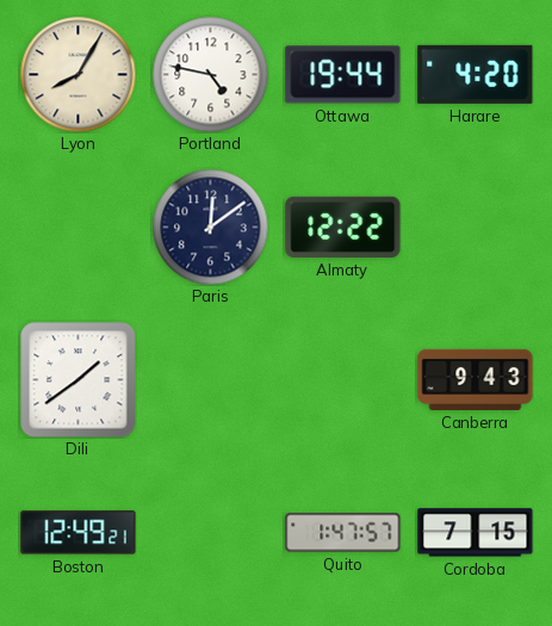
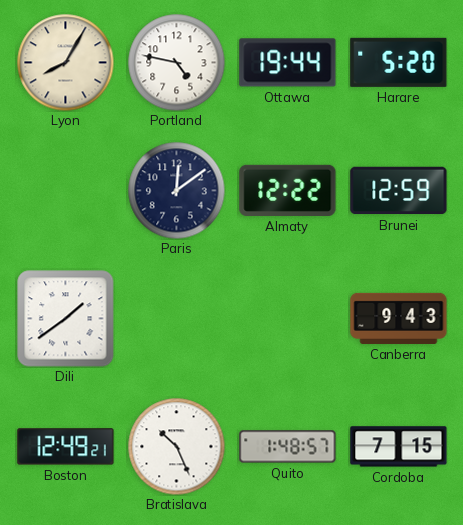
Harare: 4:20 -> 5:20 (399, 62)
Brunei: none -> 12:59 (399, 191)
Bratislava: none -> 10:26 (176, 446)
Quito: 1:47 -> 1:48 (288, 447)
